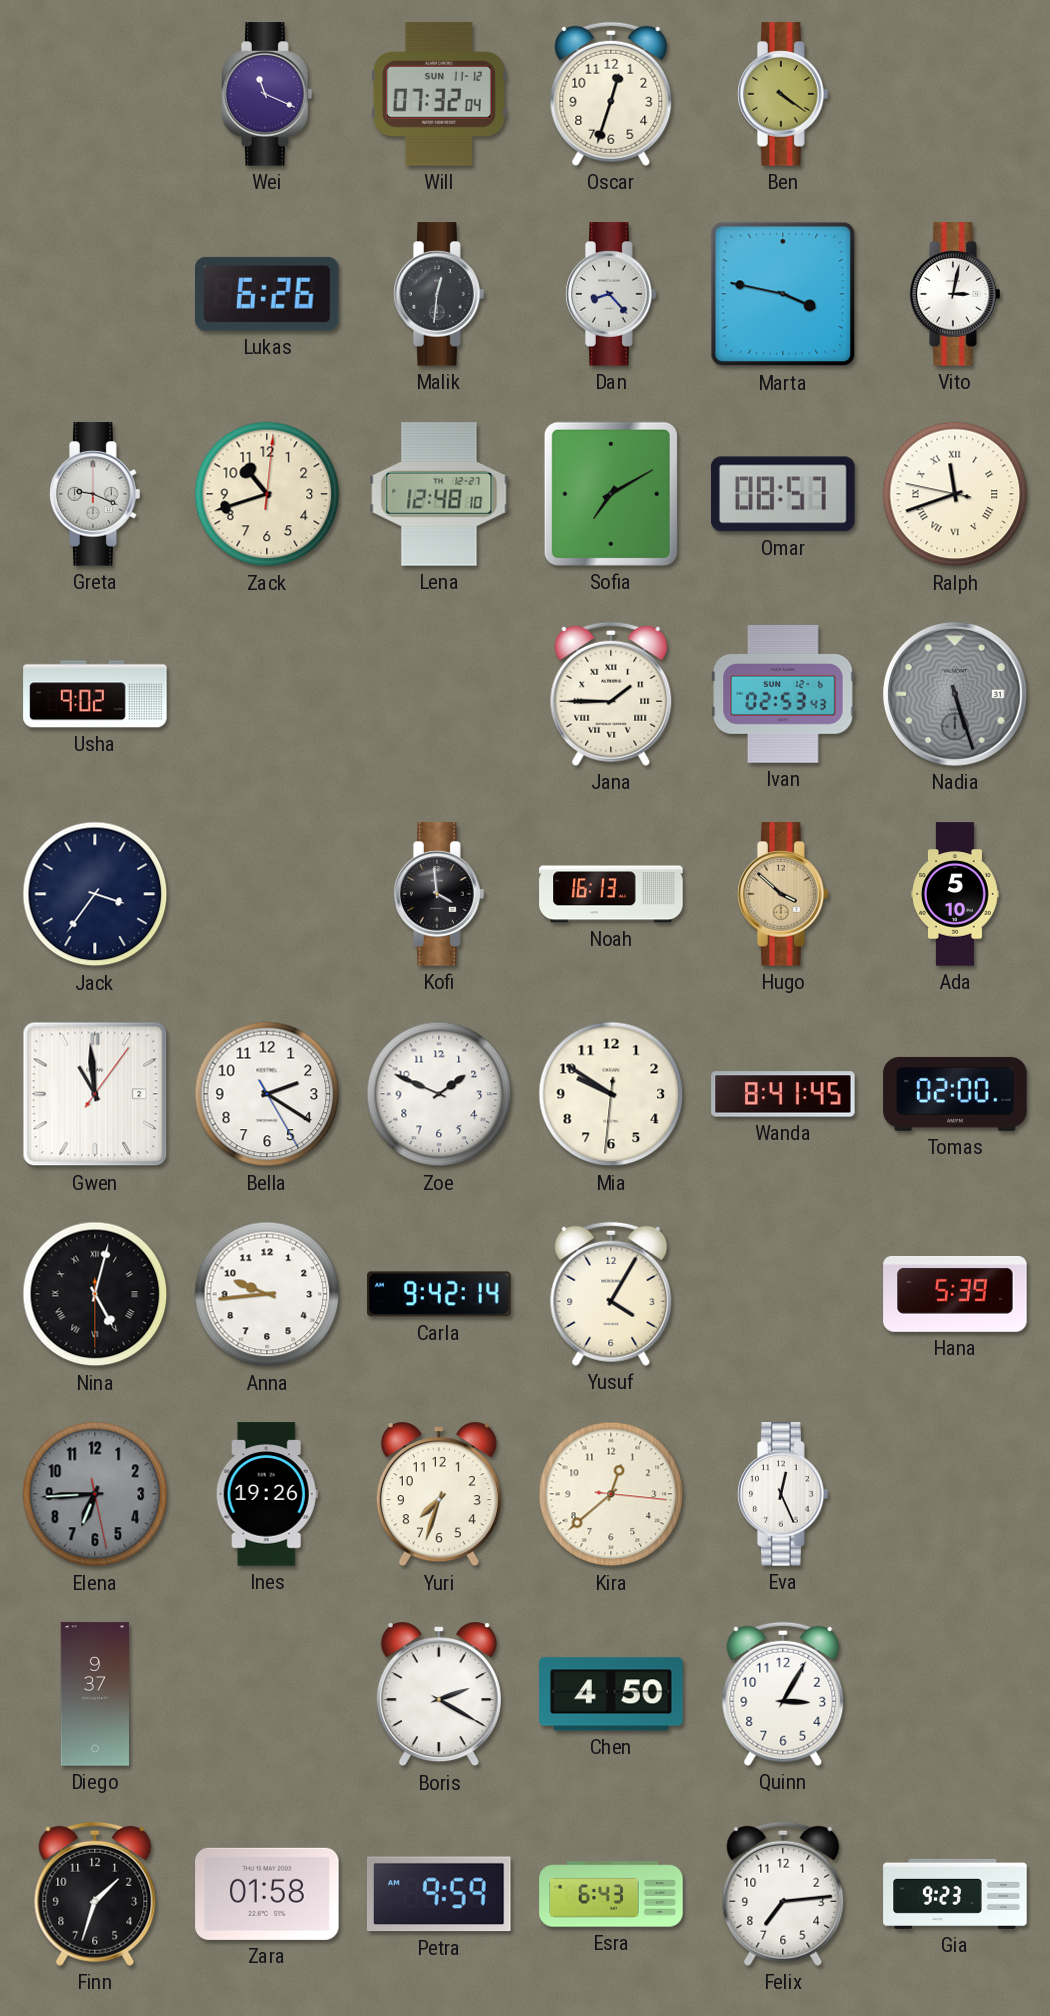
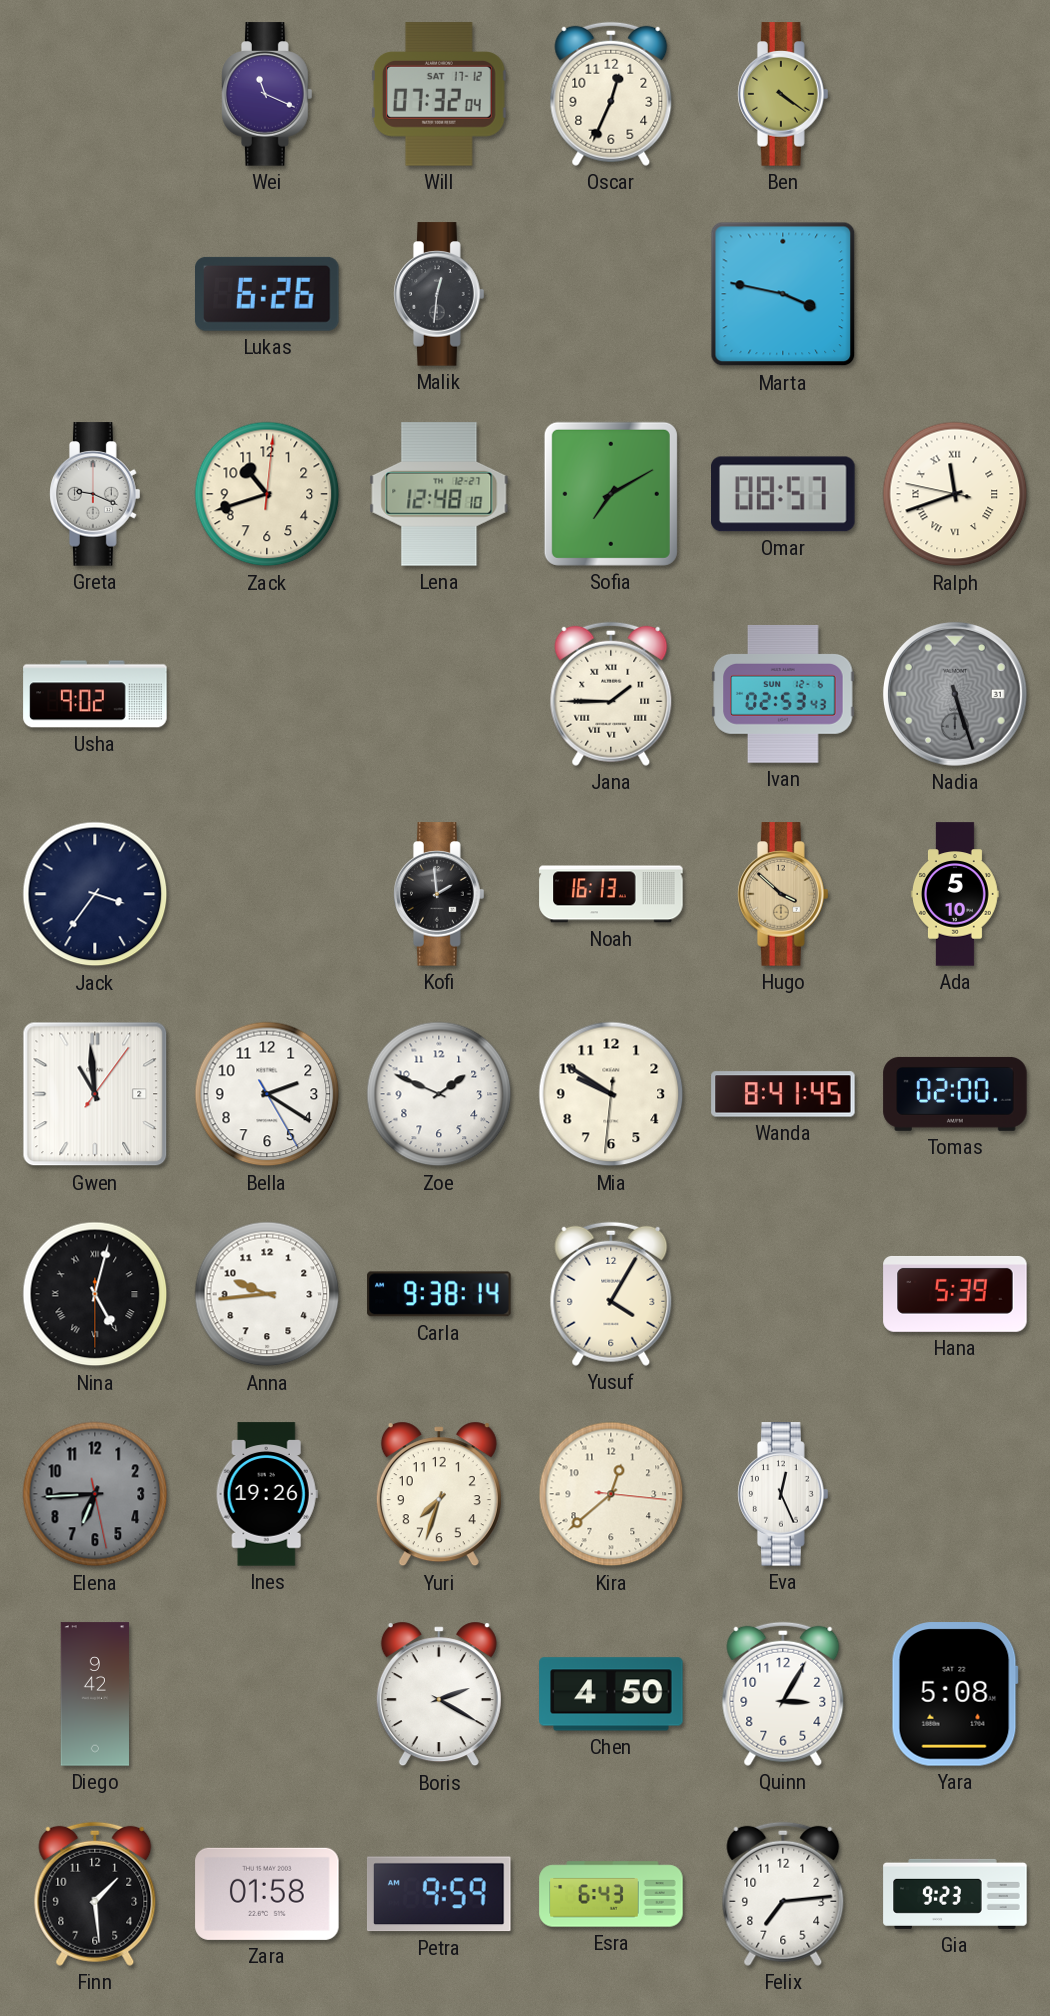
Will date: SUN 11-12 -> SAT 17-12 (439, 94)
Oscar: 12:33 -> 12:34 (611, 94)
Dan: 8:23 -> none (611, 294)
Vito: 3:02 -> none (955, 294)
Kofi: 3:59 -> 1:59 (439, 894)
Carla: 9:42 -> 9:38 (439, 1294)
Diego: 9:37 -> 9:42 (95, 1694)
Yara: none -> 5:08 (955, 1694)
Finn: 1:33 -> 1:29 (95, 1894)
